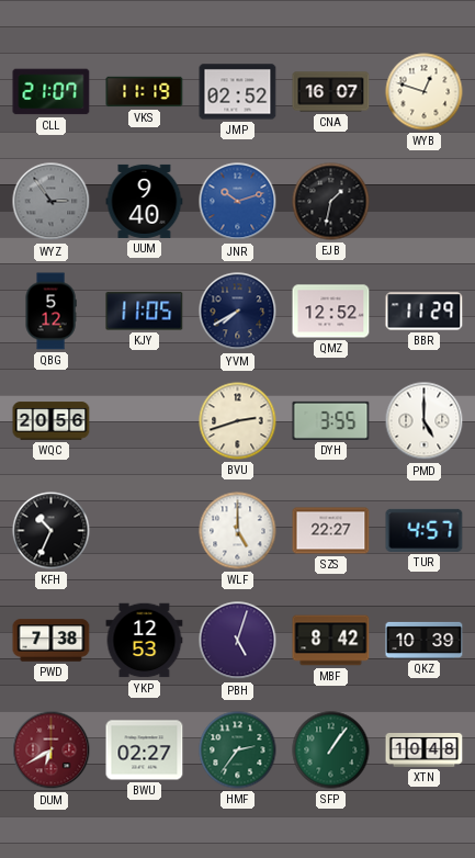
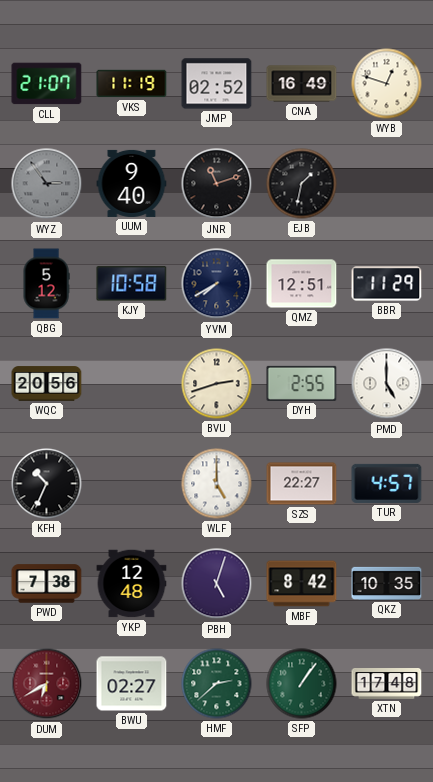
CNA: 16:07 -> 16:49 (302, 84)
JNR: 10:12 -> 11:12 (217, 184)
JNR dial: blue -> black (217, 184)
KJY: 11:05 -> 10:58 (132, 284)
QMZ: 12:52 -> 12:51 (302, 284)
DYH: 3:55 -> 2:55 (302, 383)
YKP: 12:53 -> 12:48 (132, 584)
QKZ: 10:39 -> 10:35 (387, 583)
HMF: 2:36 -> 2:38 (217, 684)
XTN: 10:48 -> 17:48 (387, 684)
